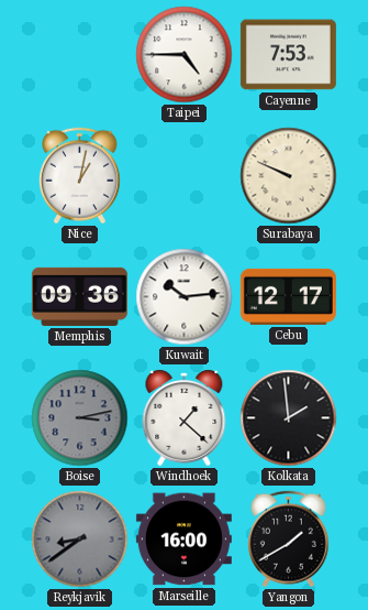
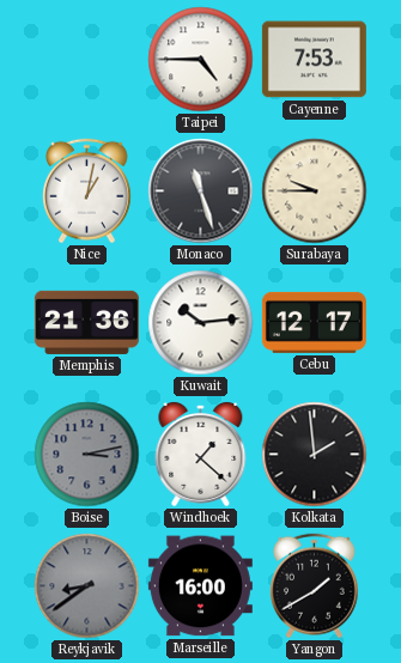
Monaco: none -> 11:27 (201, 191)
Surabaya: 9:49 -> 9:45 (315, 191)
Memphis: 09:36 -> 21:36 (86, 322)
